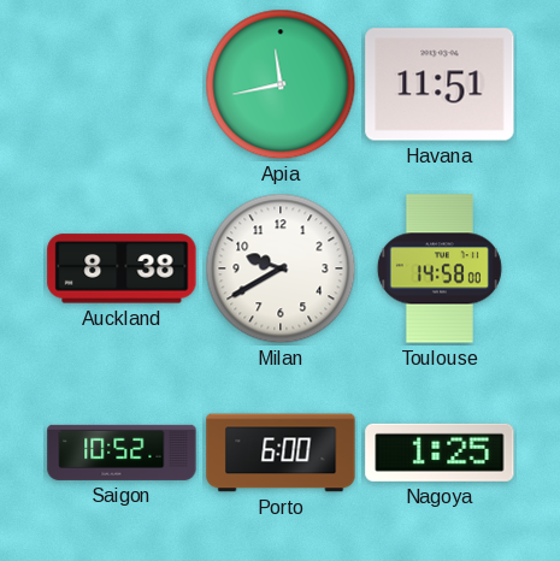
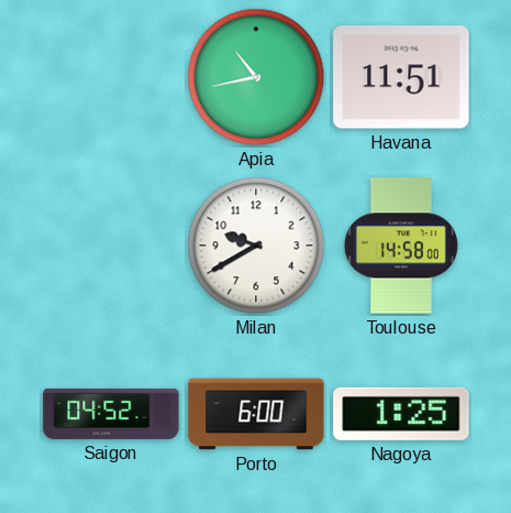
Apia: 11:43 -> 10:43 (256, 77)
Auckland: 8:38 -> none (122, 268)
Saigon: 10:52 -> 04:52 (111, 414)
